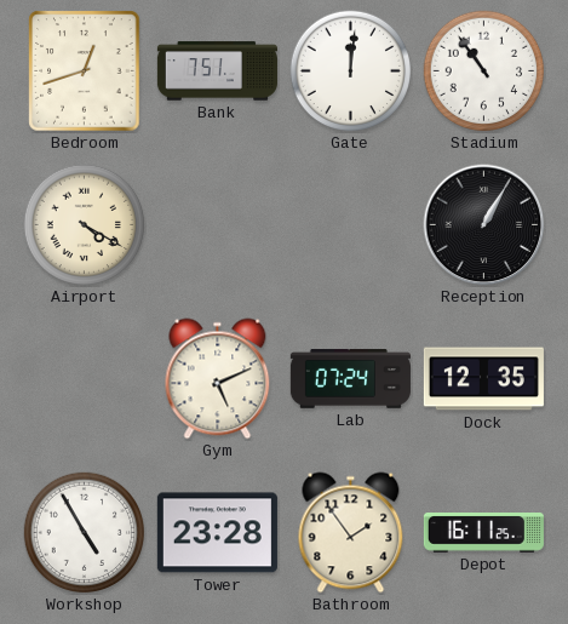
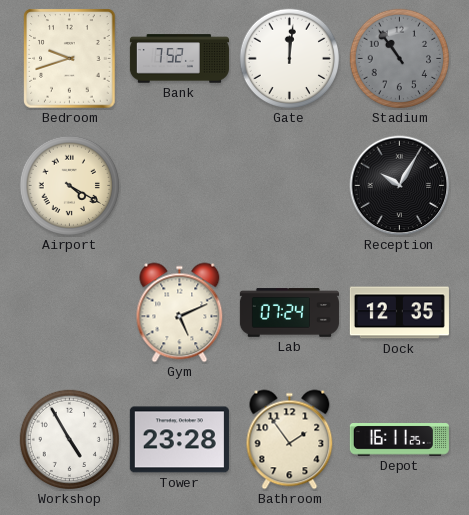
Bedroom: 12:42 -> 9:42 (70, 59)
Bank: 7:51 -> 7:52 (179, 59)
Stadium dial: white -> grey (400, 59)
Reception: 1:05 -> 10:05 (400, 186)
